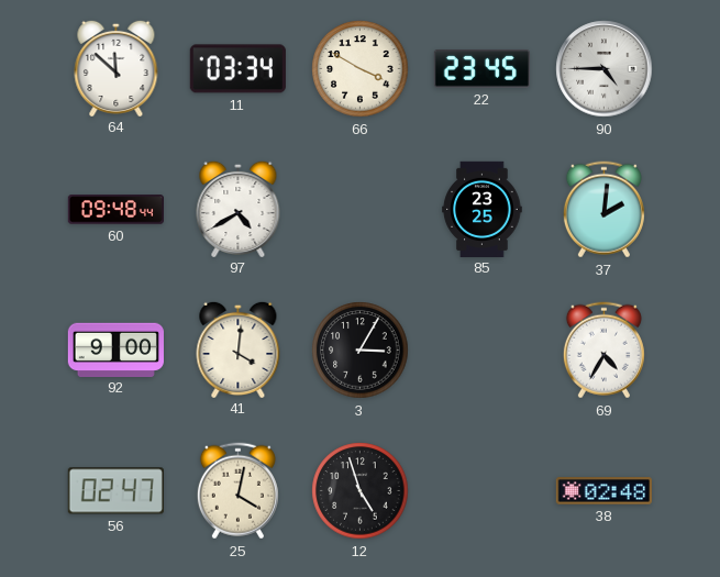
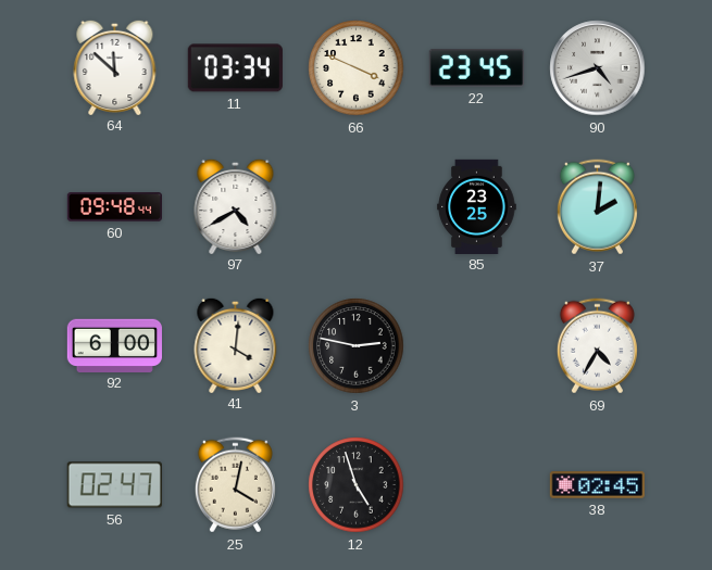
66: 3:50 -> 3:49 (357, 68)
90: 4:45 -> 4:42 (598, 68)
92: 9:00 -> 6:00 (114, 345)
3: 3:05 -> 2:47 (357, 346)
38: 02:48 -> 02:45 (597, 485)
